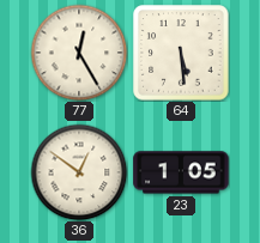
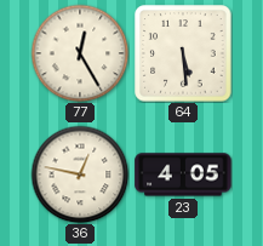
36: 12:51 -> 12:47 (80, 175)
23: 1:05 -> 4:05 (183, 175)
